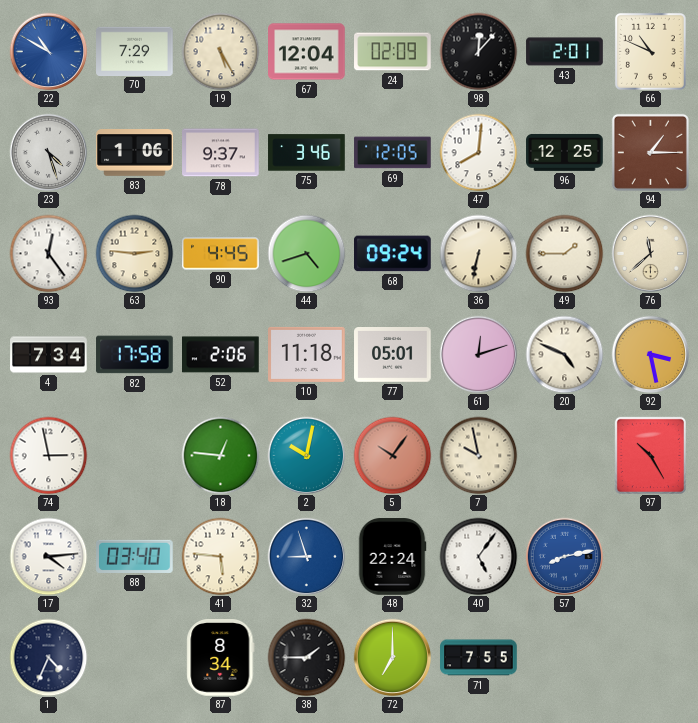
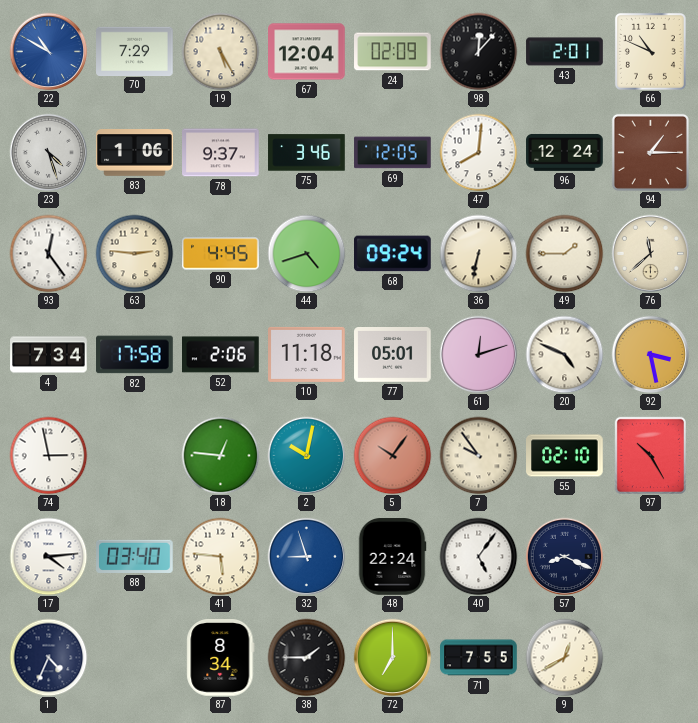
96: 12:25 -> 12:24 (565, 152)
7: 9:58 -> 9:54 (478, 455)
55: none -> 02:10 (565, 456)
57: 8:13 -> 8:19 (564, 556)
57 dial: blue -> navy (564, 556)
9: none -> 12:40 (564, 657)
